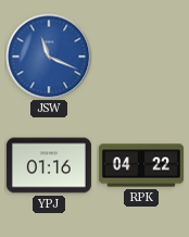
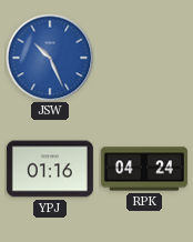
JSW: 11:19 -> 10:26 (50, 58)
RPK: 04:22 -> 04:24 (144, 169)
